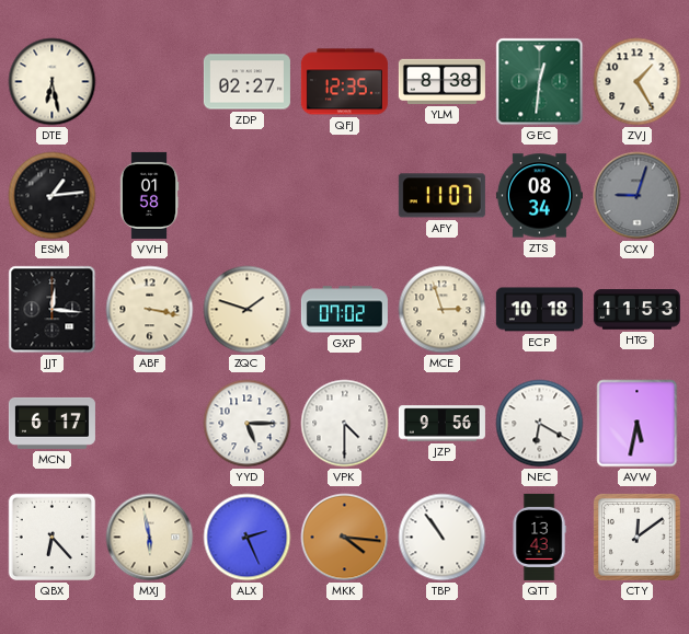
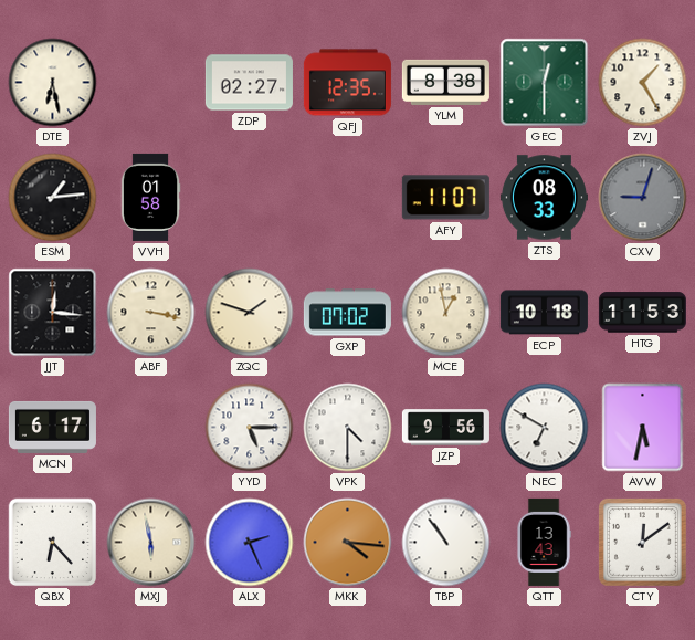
GEC: 12:31 -> 12:30 (545, 83)
ZTS: 08:34 -> 08:33 (544, 198)
MCE: 2:57 -> 12:58 (446, 313)
NEC: 6:20 -> 6:50 (545, 428)
